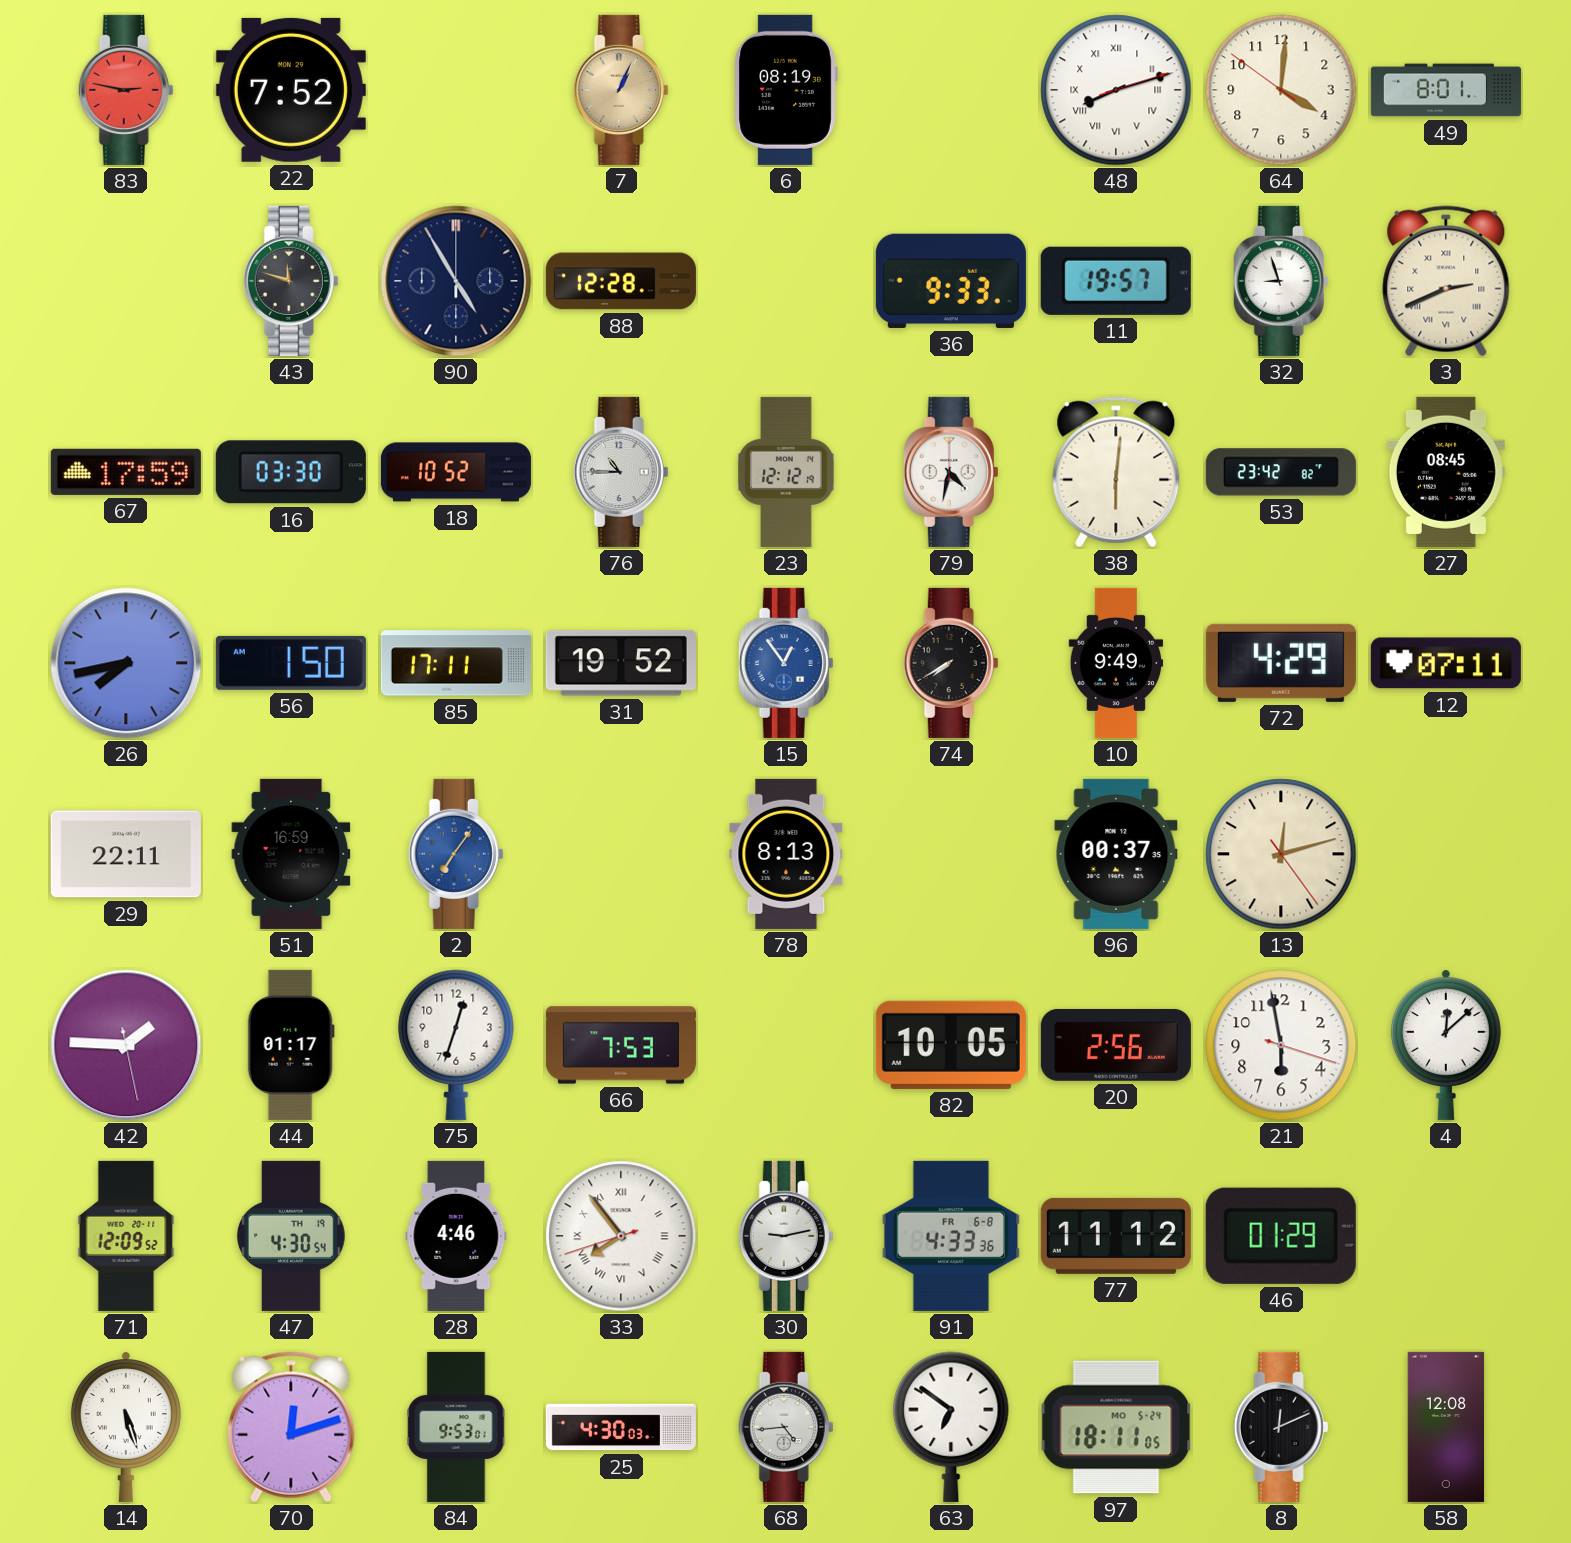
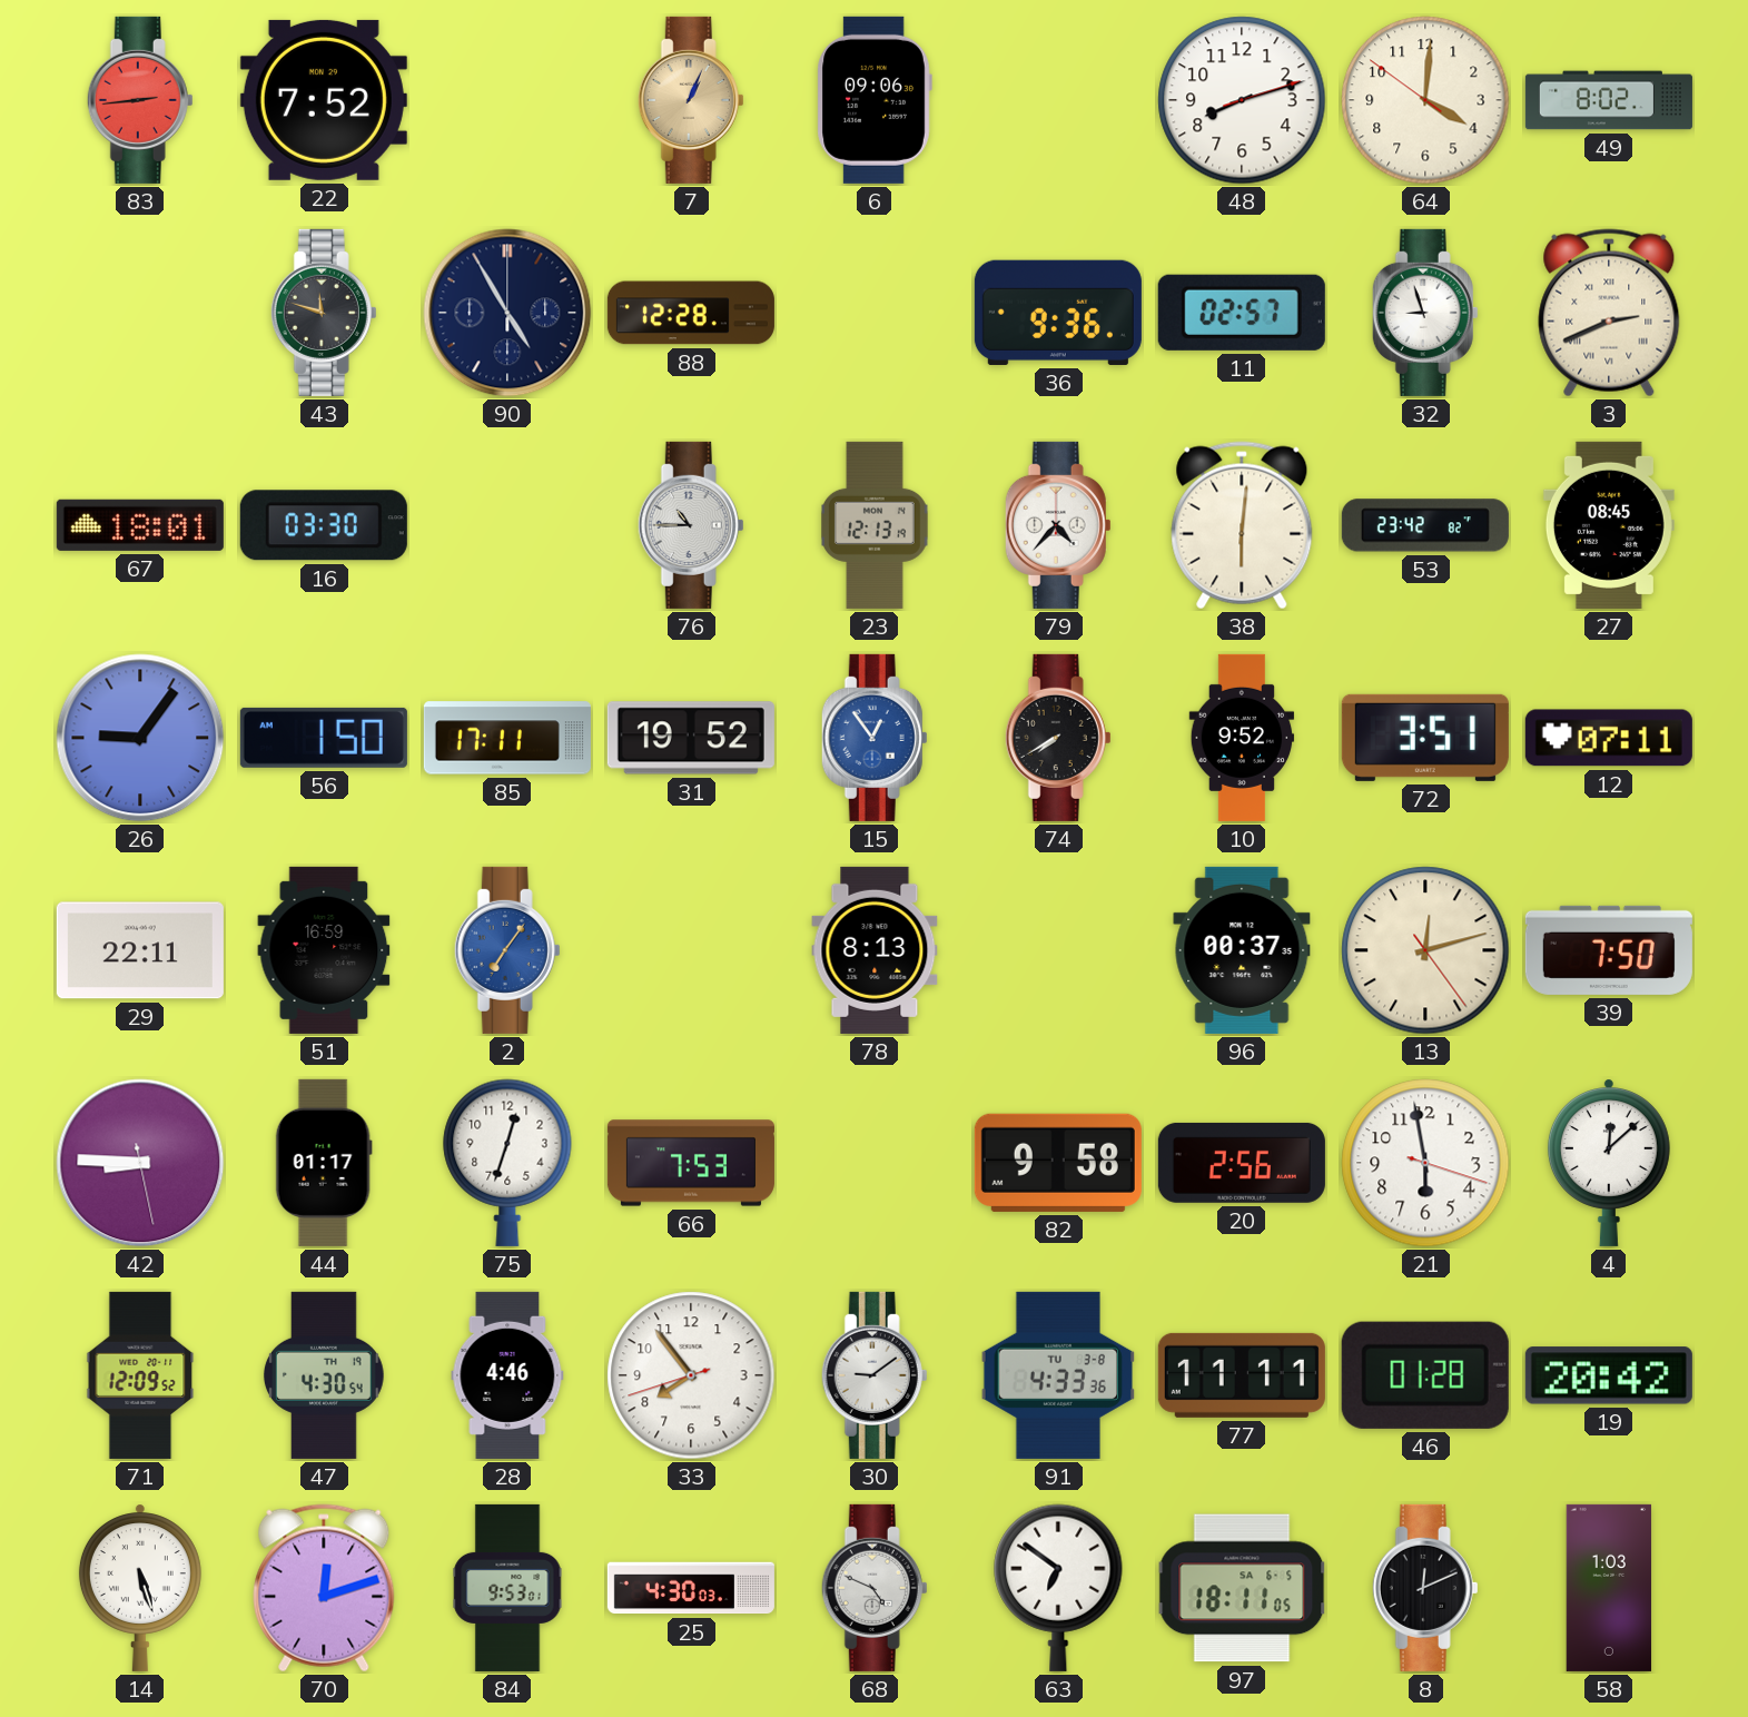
83: 2:47 -> 2:44 (140, 100)
6: 08:19 -> 09:06 (875, 100)
48 numerals: Roman -> Arabic (1242, 100)
49: 8:01 -> 8:02 (1609, 100)
36: 9:33 -> 9:36 (1058, 313)
11: 19:57 -> 02:57 (1242, 313)
67: 17:59 -> 18:01 (140, 525)
18: 10:52 -> none (456, 472)
23: 12:12 -> 12:13 (875, 525)
79: 4:32 -> 4:37 (1058, 525)
26: 7:43 -> 9:06 (140, 738)
10: 9:49 -> 9:52 (1242, 738)
72: 4:29 -> 3:51 (1425, 738)
39: none -> 7:50 (1609, 950)
42: 1:45 -> 8:45 (140, 1163)
82: 10:05 -> 9:58 (1058, 1163)
33 numerals: Roman -> Arabic (691, 1375)
30: 9:13 -> 9:09 (875, 1375)
91 date: FR 6-8 -> TU 3-8 (1057, 1375)
77: 11:12 -> 11:11 (1242, 1375)
46: 01:29 -> 01:28 (1425, 1375)
19: none -> 20:42 (1609, 1375)
68: 4:44 -> 4:49 (875, 1588)
97 date: MO 5-24 -> SA 6-5 (1242, 1588)
58: 12:08 -> 1:03 (1609, 1588)
